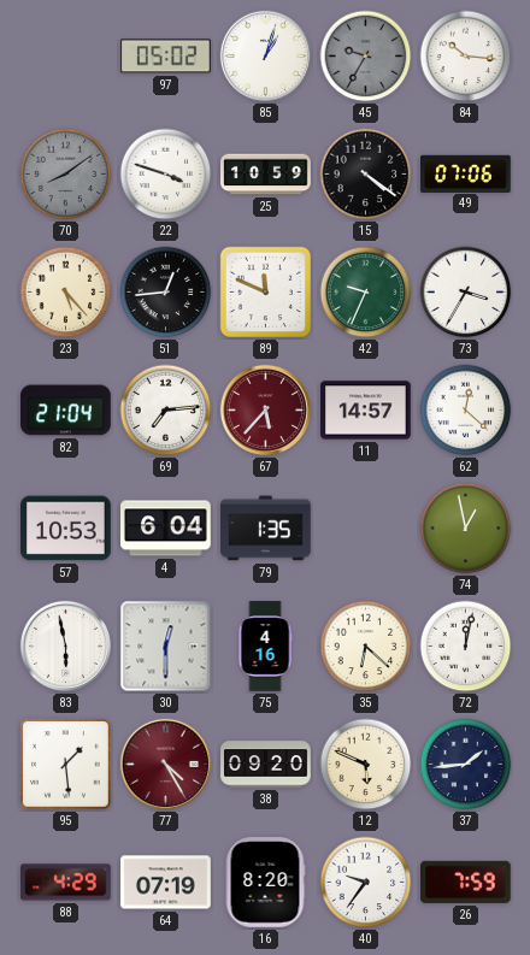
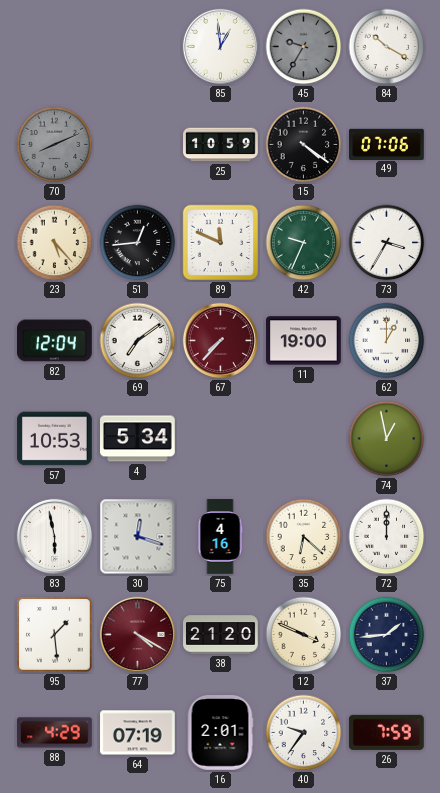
97: 05:02 -> none (166, 57)
85: 1:03 -> 12:59 (220, 46)
84: 10:16 -> 10:20 (387, 47)
70: 8:09 -> 8:11 (55, 145)
22: 3:48 -> none (166, 175)
82: 21:04 -> 12:04 (55, 341)
69: 7:14 -> 7:09 (138, 341)
67: 5:37 -> 7:37 (220, 340)
11: 14:57 -> 19:00 (304, 341)
62: 12:22 -> 1:00 (387, 341)
4: 6:04 -> 5:34 (138, 439)
79: 1:35 -> none (266, 529)
30: 12:30 -> 12:18 (138, 537)
72: 12:02 -> 12:00 (387, 537)
77: 4:25 -> 4:20 (137, 634)
38: 09:20 -> 21:20 (221, 635)
12: 5:49 -> 3:49 (304, 635)
16: 8:20 -> 2:01 (220, 733)
